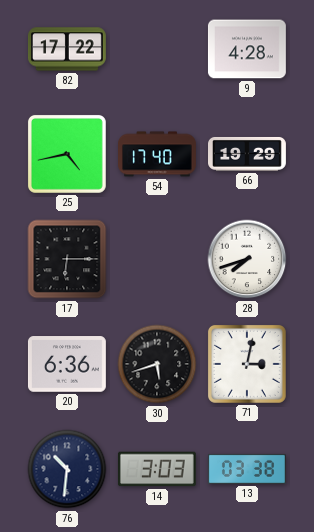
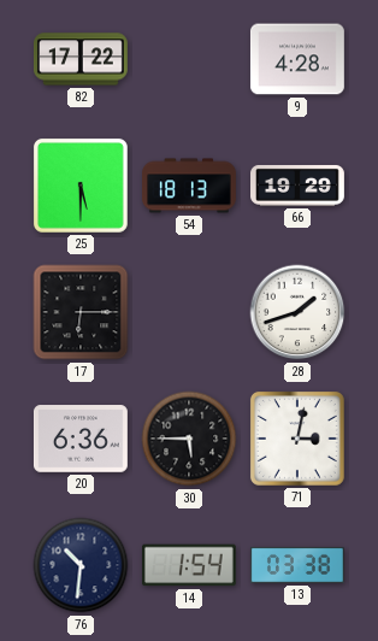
25: 4:43 -> 5:30 (81, 186)
54: 17:40 -> 18:13 (190, 186)
28: 7:42 -> 1:42 (297, 312)
30: 5:42 -> 5:45 (189, 439)
14: 3:03 -> 1:54 (189, 565)
